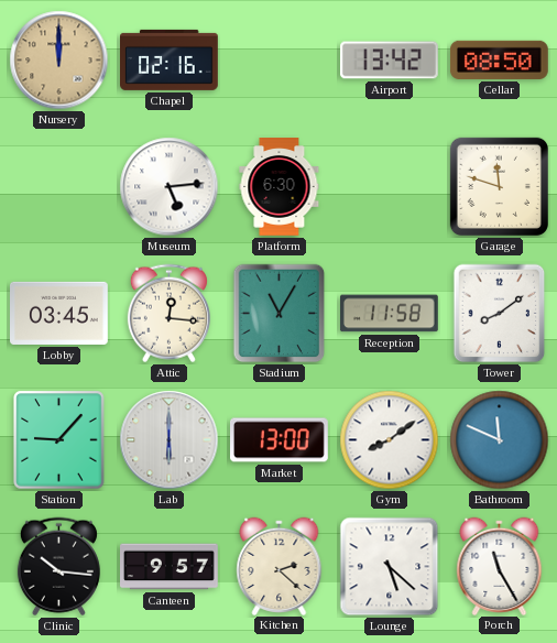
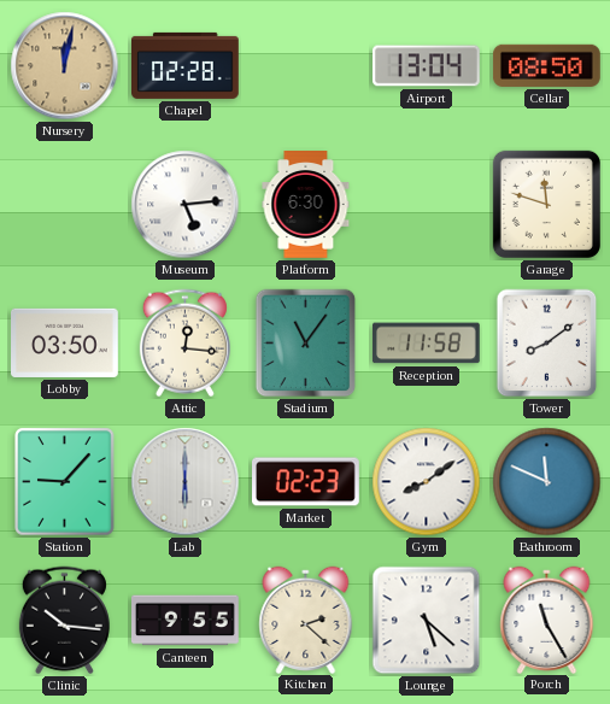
Nursery: 12:00 -> 12:02 (65, 66)
Chapel: 02:16 -> 02:28 (186, 65)
Airport: 13:42 -> 13:04 (427, 66)
Lobby: 03:45 -> 03:50 (65, 342)
Stadium: 11:05 -> 11:06 (306, 344)
Market: 13:00 -> 02:23 (306, 482)
Canteen: 9:57 -> 9:55 (186, 621)
